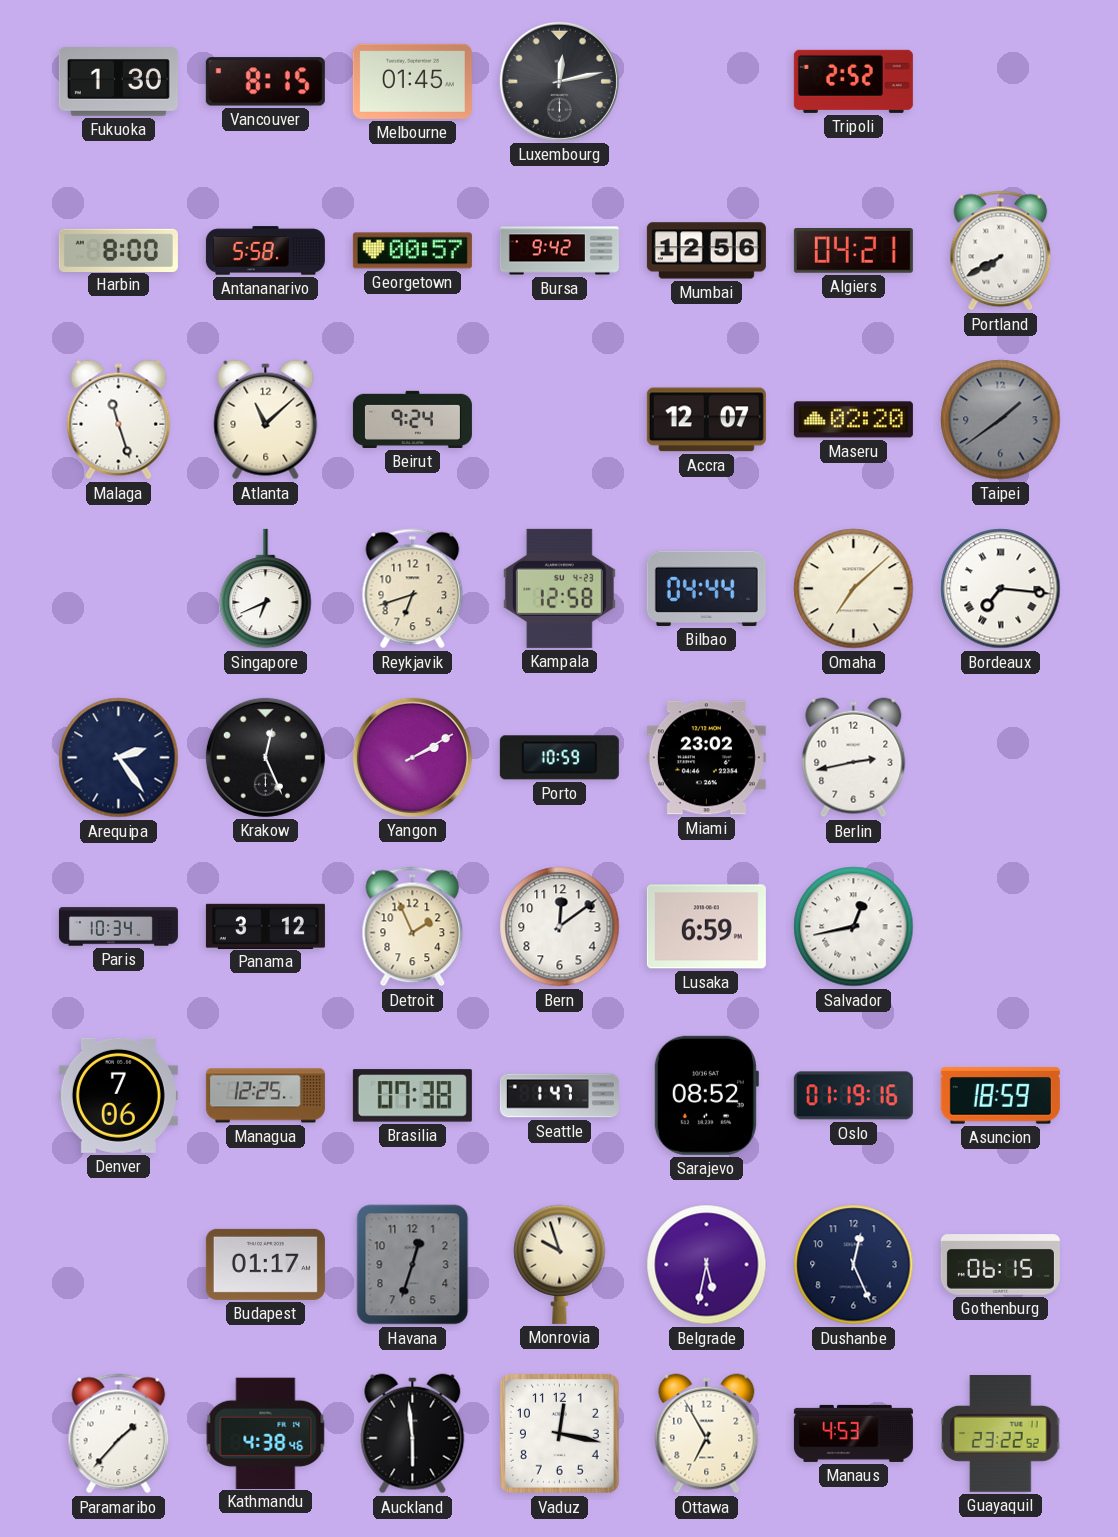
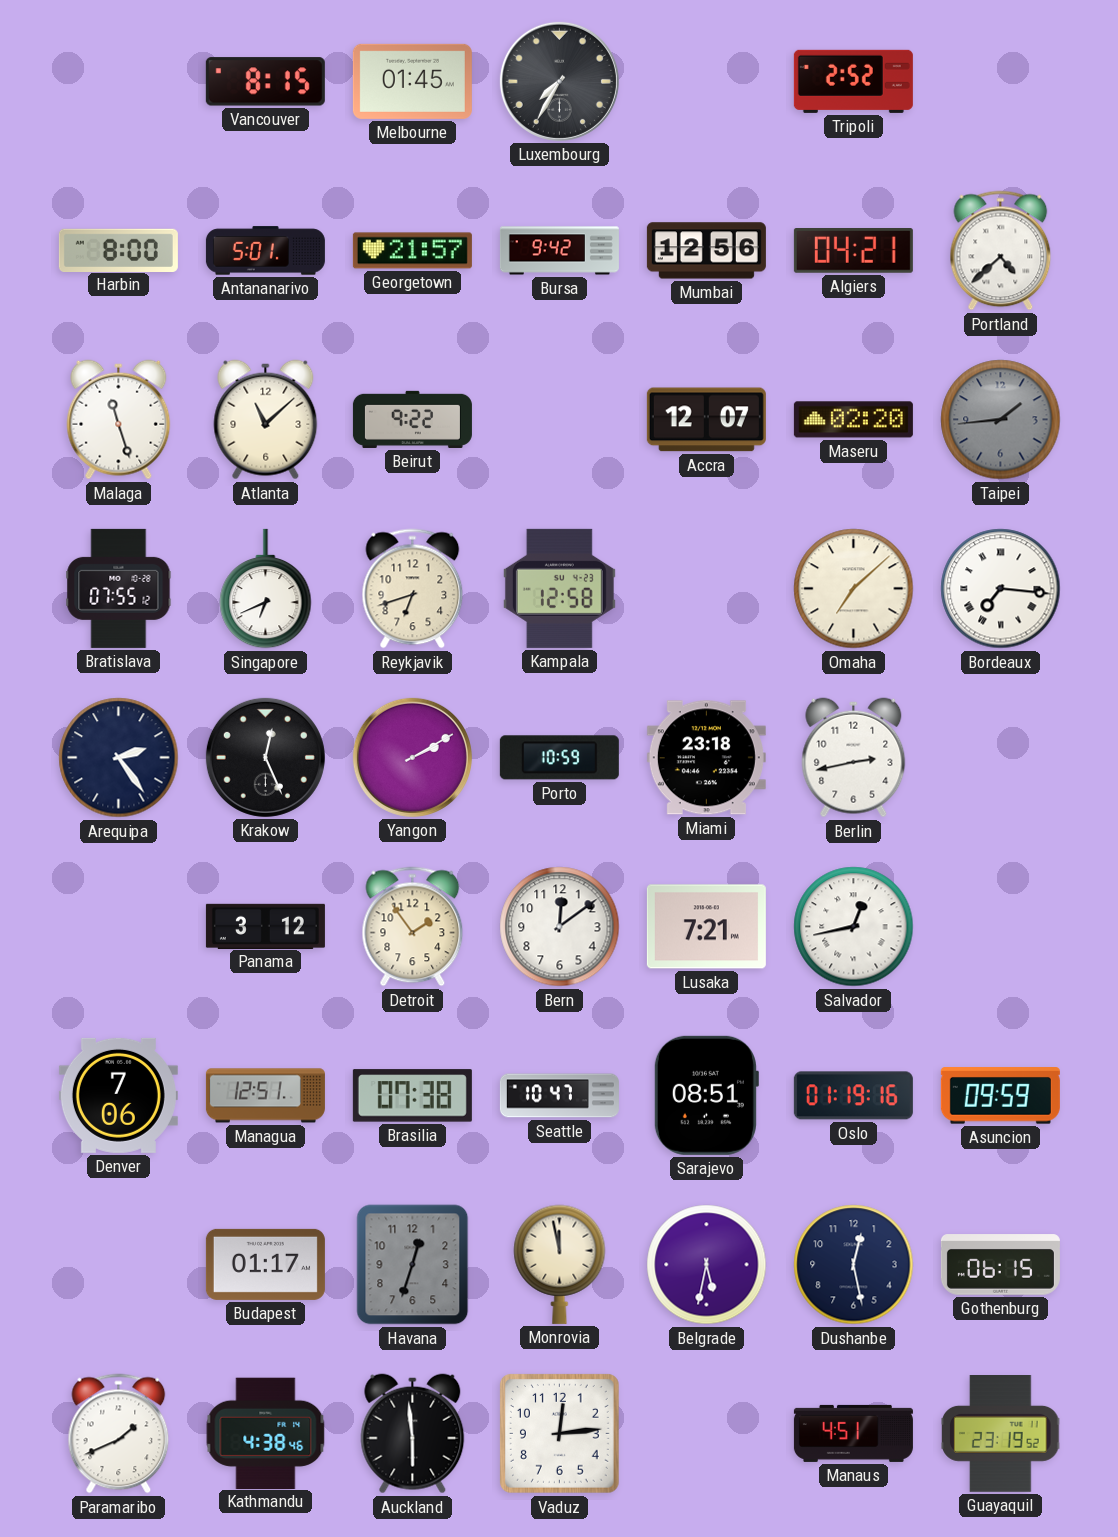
Fukuoka: 1:30 -> none (118, 82)
Luxembourg: 12:13 -> 7:35 (559, 81)
Antananarivo: 5:58 -> 5:01 (265, 251)
Georgetown: 00:57 -> 21:57 (412, 251)
Portland: 7:40 -> 4:38 (1001, 251)
Beirut: 9:24 -> 9:22 (412, 419)
Taipei: 1:39 -> 1:44 (1001, 420)
Bratislava: none -> 07:55 (119, 588)
Bilbao: 04:44 -> none (706, 588)
Miami: 23:02 -> 23:18 (706, 758)
Paris: 10:34 -> none (118, 927)
Detroit: 1:56 -> 1:54 (413, 927)
Lusaka: 6:59 -> 7:21 (706, 927)
Managua: 12:25 -> 12:51 (265, 1096)
Seattle: 1:47 -> 10:47 (559, 1096)
Sarajevo: 08:52 -> 08:51 (706, 1095)
Asuncion: 18:59 -> 09:59 (1000, 1096)
Monrovia: 9:57 -> 11:58 (560, 1264)
Dushanbe: 12:26 -> 12:28 (854, 1265)
Paramaribo: 1:37 -> 1:41 (119, 1434)
Vaduz: 12:17 -> 12:14 (559, 1433)
Ottawa: 6:55 -> none (707, 1434)
Manaus: 4:53 -> 4:51 (853, 1433)
Guayaquil: 23:22 -> 23:19 (1001, 1434)
